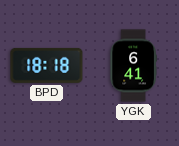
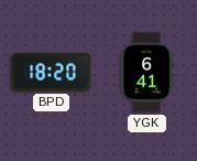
BPD: 18:18 -> 18:20 (52, 72)
